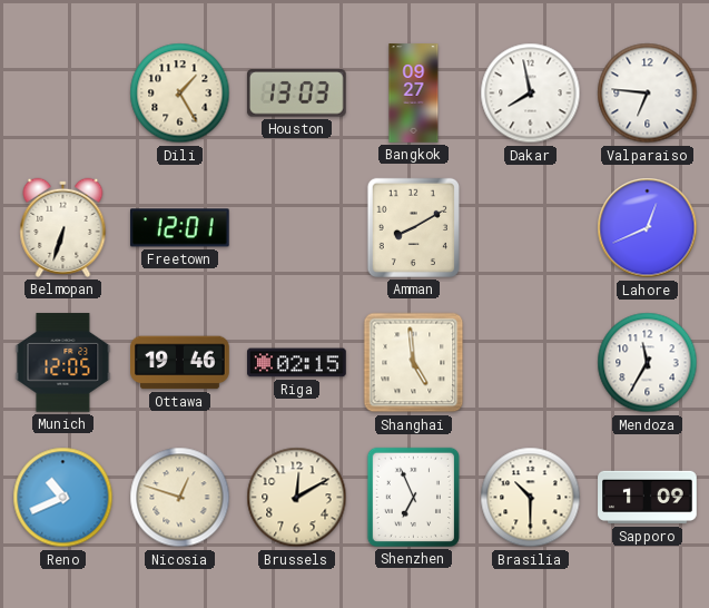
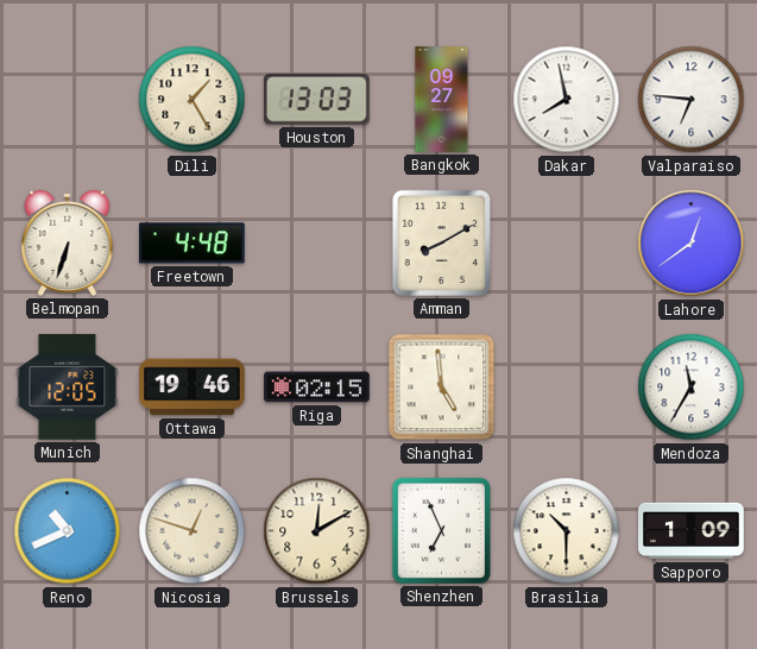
Freetown: 12:01 -> 4:48 (193, 244)
Lahore: 12:41 -> 12:39 (692, 244)
